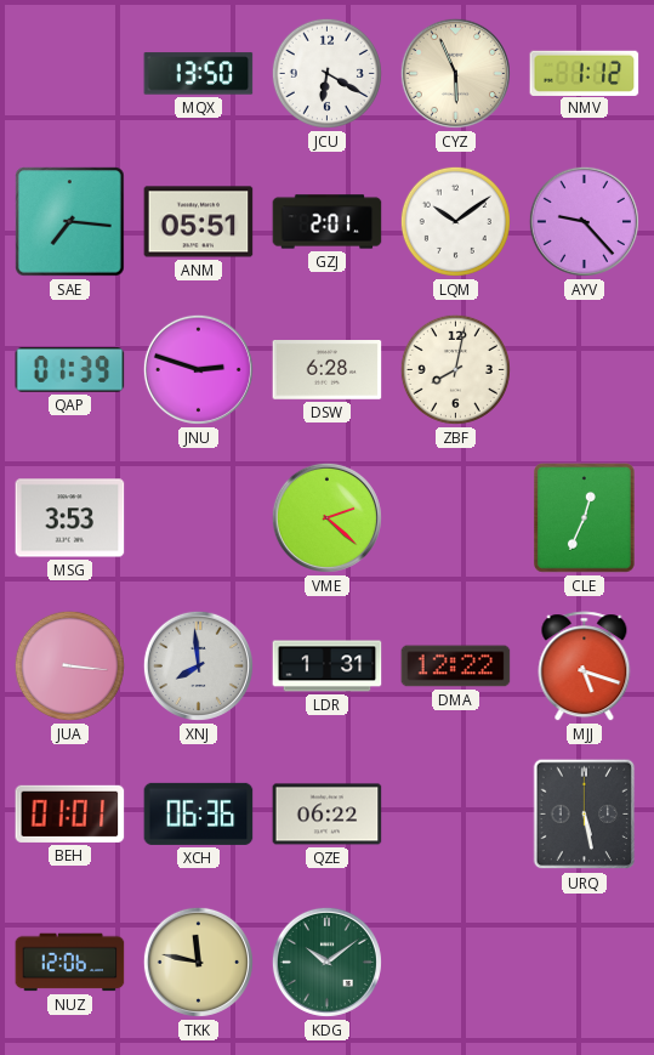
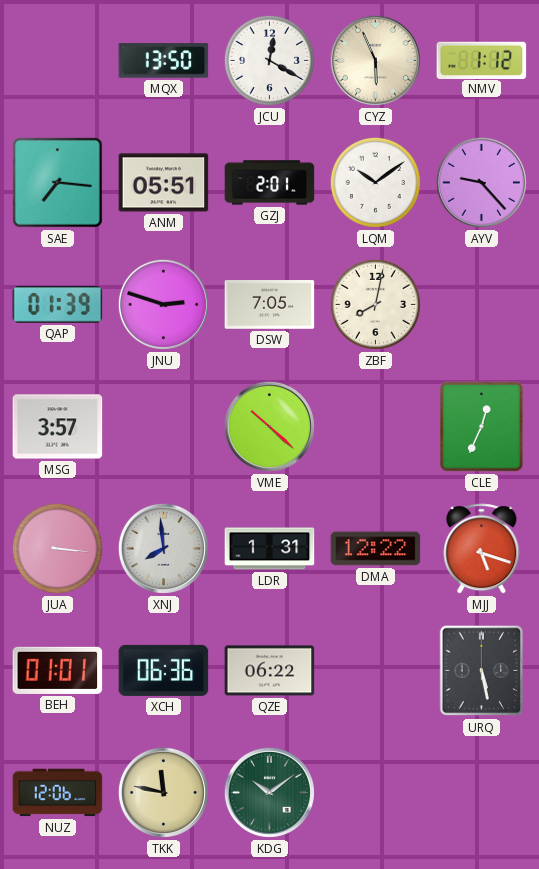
JCU: 6:20 -> 12:20 (269, 60)
DSW: 6:28 -> 7:05 (270, 305)
MSG: 3:53 -> 3:57 (58, 427)
VME: 2:22 -> 10:22 (269, 426)
